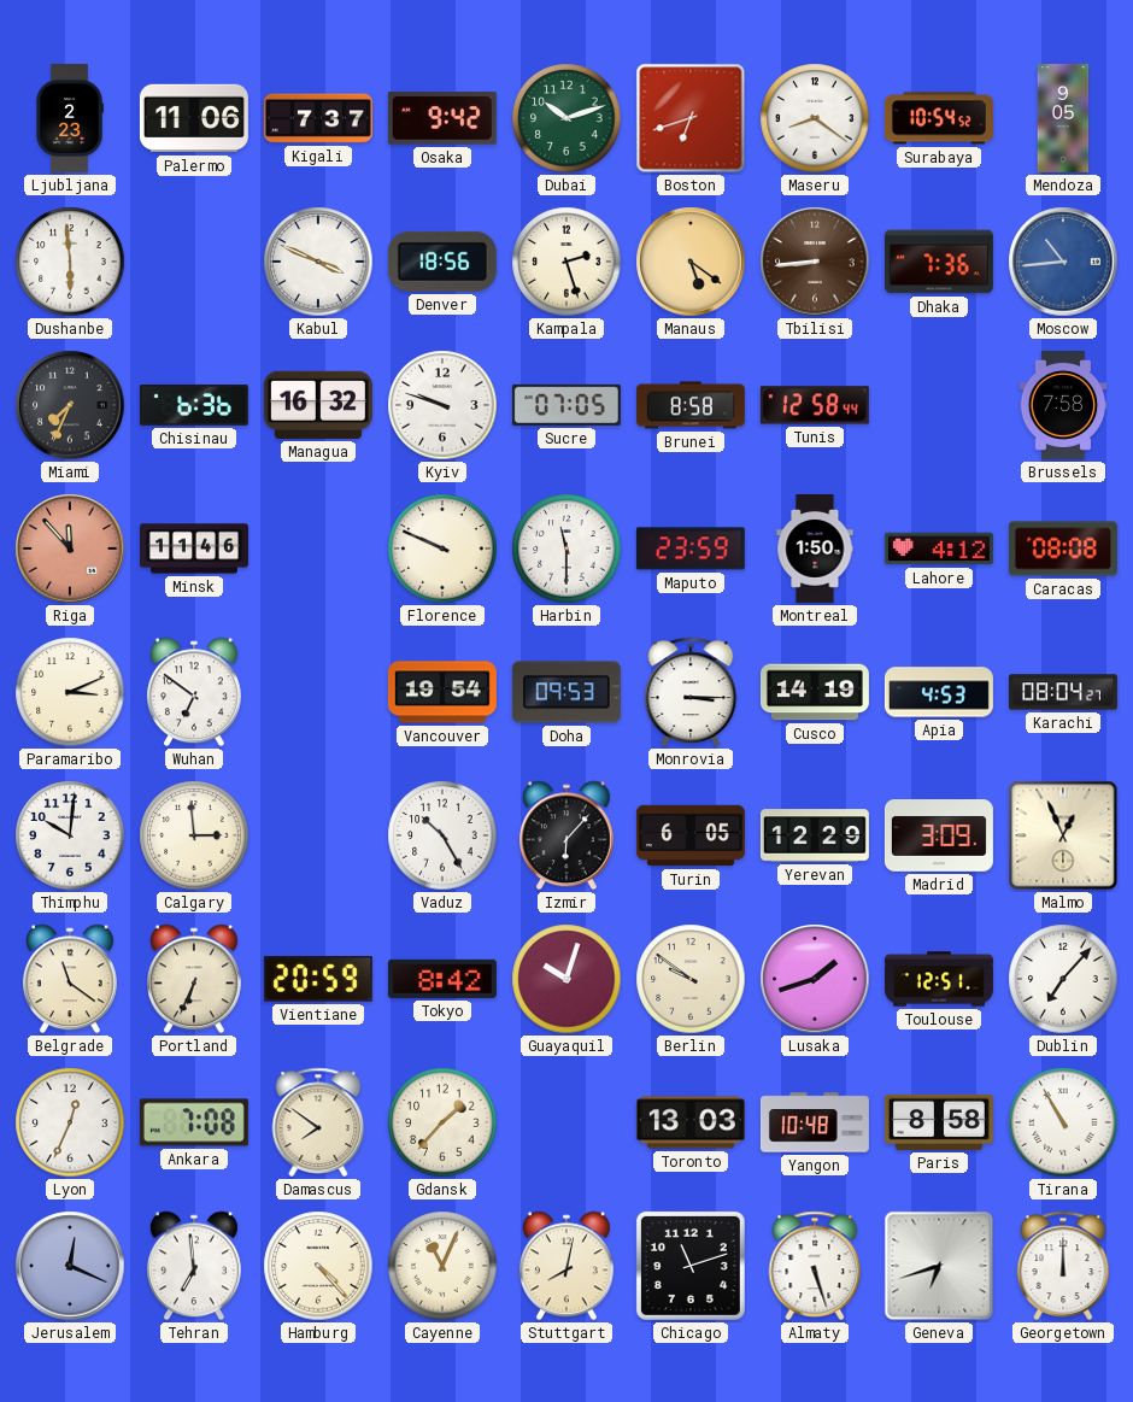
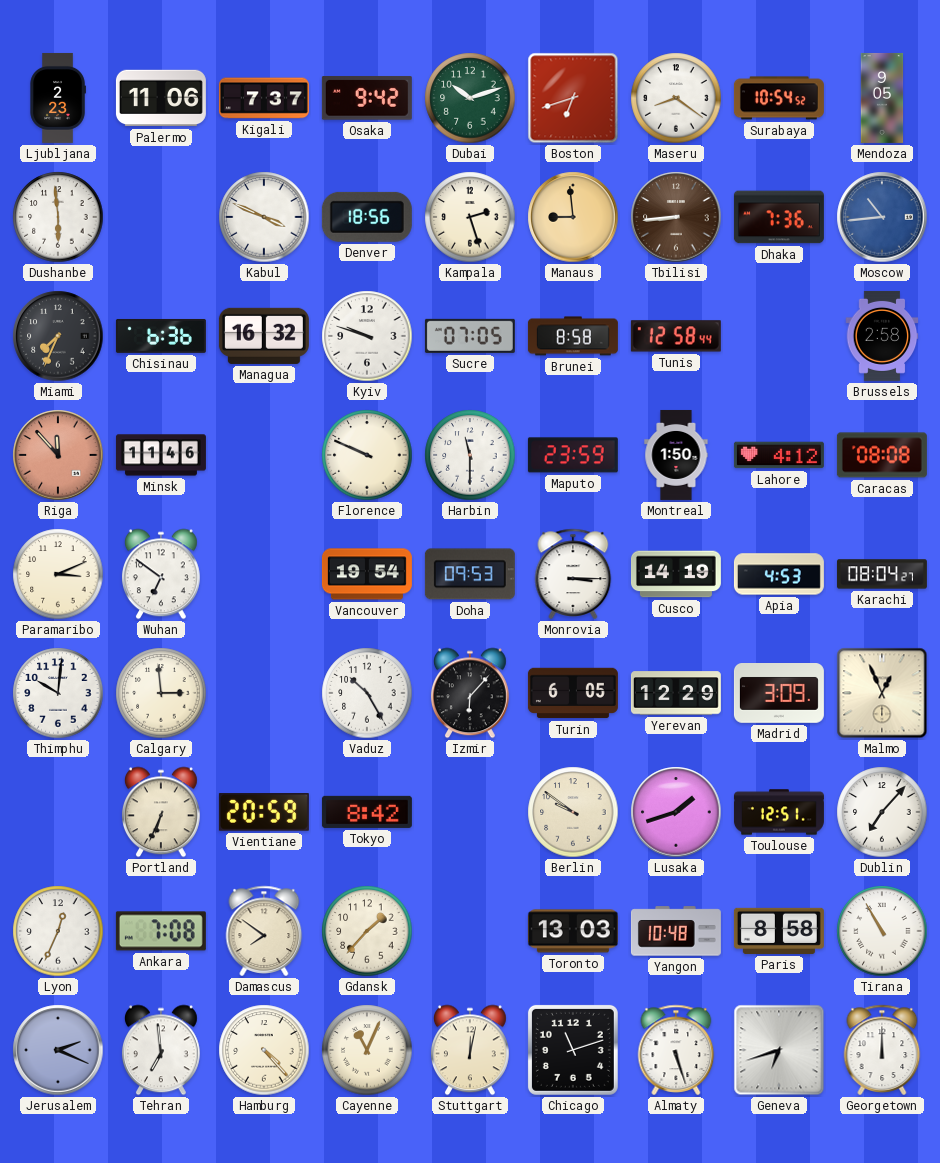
Manaus: 5:21 -> 8:59 (573, 217)
Brussels: 7:58 -> 2:58 (882, 336)
Belgrade: 11:21 -> none (70, 979)
Guayaquil: 10:03 -> none (566, 979)
Jerusalem: 12:19 -> 2:19 (58, 1050)
Stuttgart: 8:02 -> 12:02 (470, 1050)
